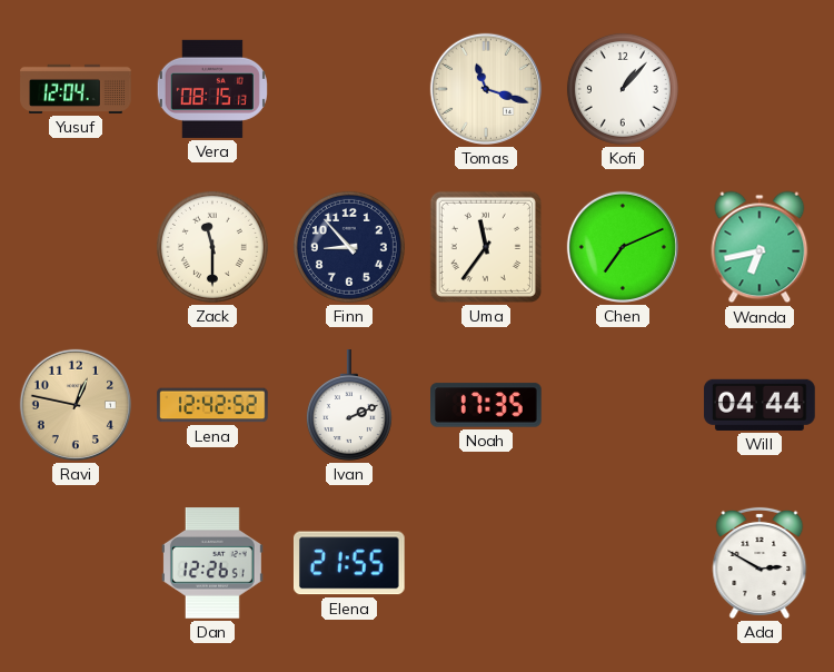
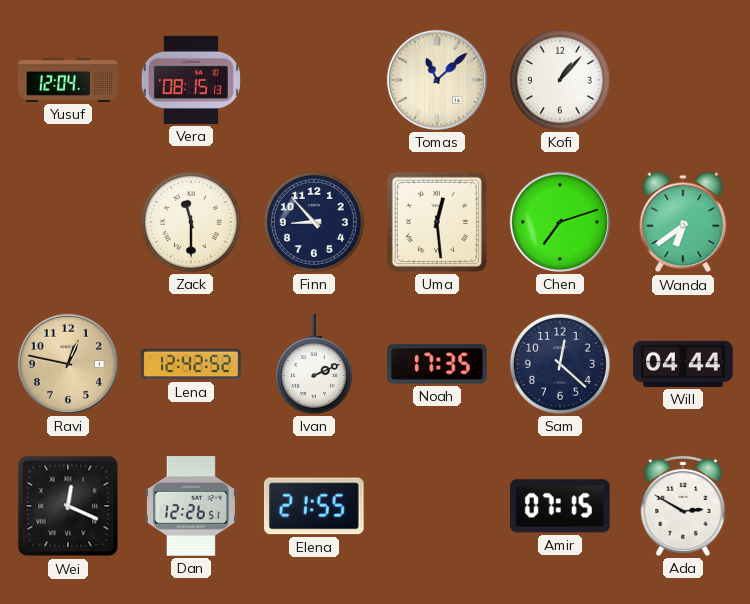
Tomas: 11:18 -> 11:08 (437, 80)
Uma: 11:36 -> 12:29 (437, 222)
Chen: 7:11 -> 7:12 (560, 222)
Wanda: 6:43 -> 6:39 (683, 222)
Sam: none -> 12:22 (560, 364)
Wei: none -> 12:19 (68, 506)
Amir: none -> 07:15 (561, 506)
